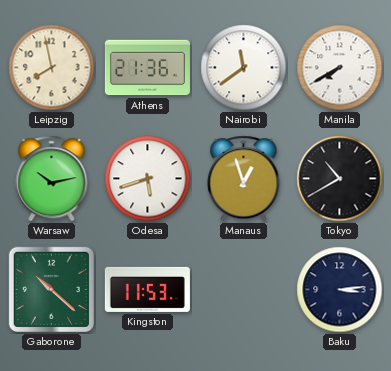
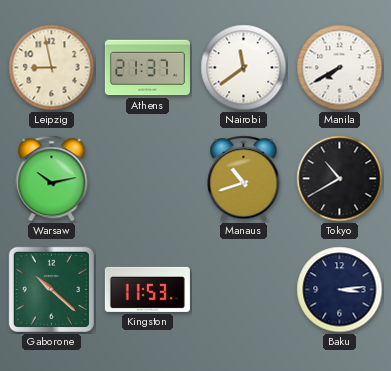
Leipzig: 7:58 -> 8:58 (52, 68)
Athens: 21:36 -> 21:37 (147, 68)
Odesa: 5:42 -> none (148, 179)
Manaus: 12:57 -> 10:42 (244, 179)
